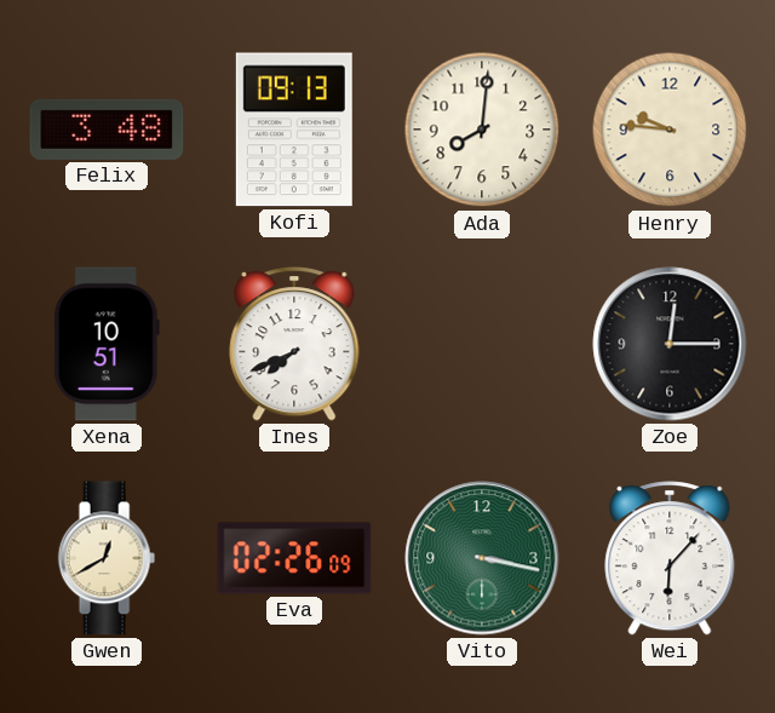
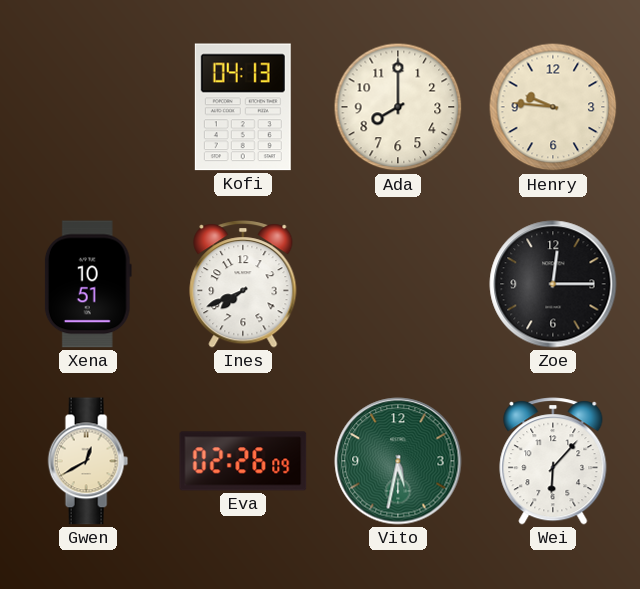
Felix: 3:48 -> none (107, 130)
Kofi: 09:13 -> 04:13 (243, 107)
Ada: 8:01 -> 8:00 (398, 107)
Vito: 3:17 -> 5:32 (398, 461)
